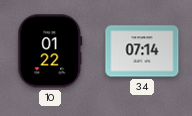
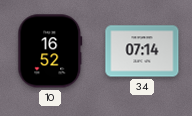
10: 01:22 -> 16:52 (50, 51)
